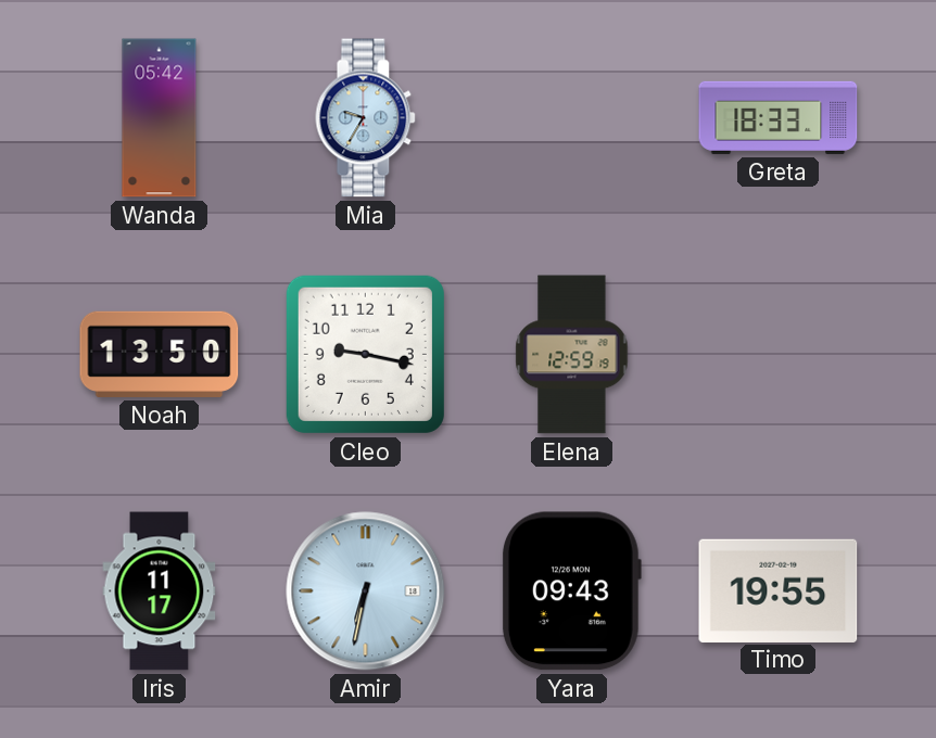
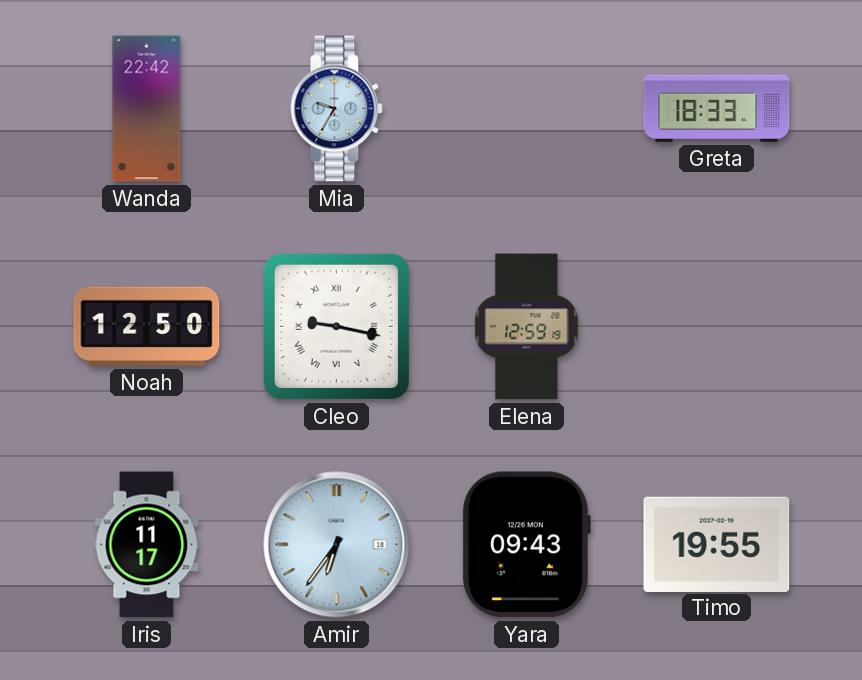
Wanda: 05:42 -> 22:42 (147, 109)
Noah: 13:50 -> 12:50 (147, 326)
Cleo numerals: Arabic -> Roman (336, 326)
Amir: 6:32 -> 6:36 (337, 545)
